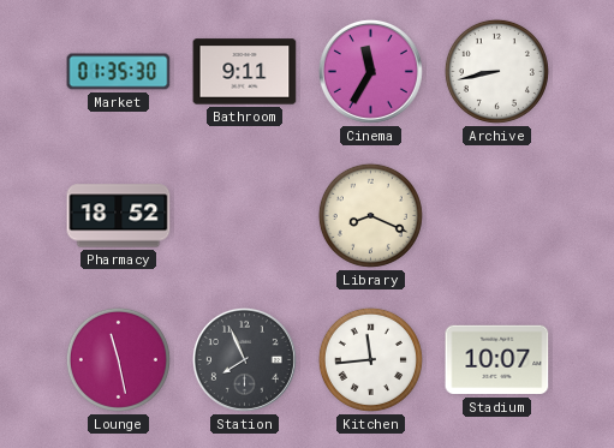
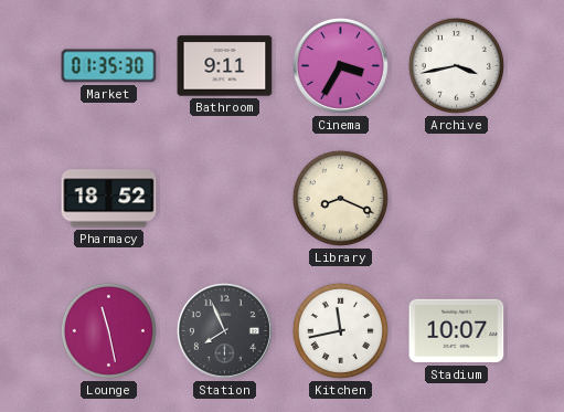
Cinema: 11:35 -> 3:35 (340, 65)
Archive: 8:43 -> 3:43 (456, 65)
Kitchen: 11:44 -> 11:43 (340, 330)
